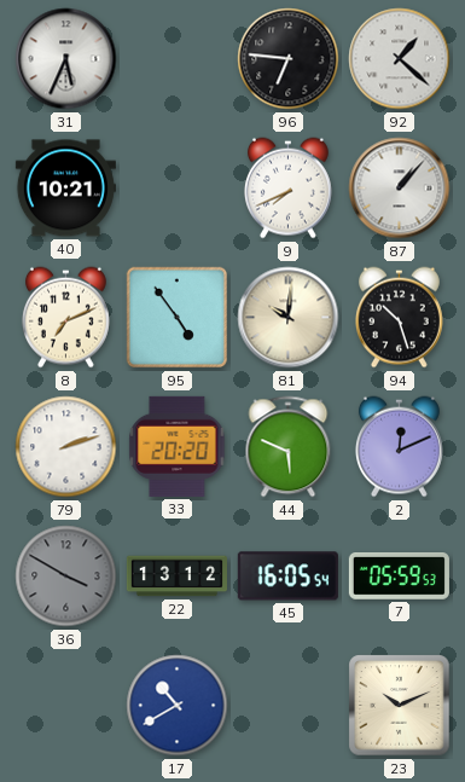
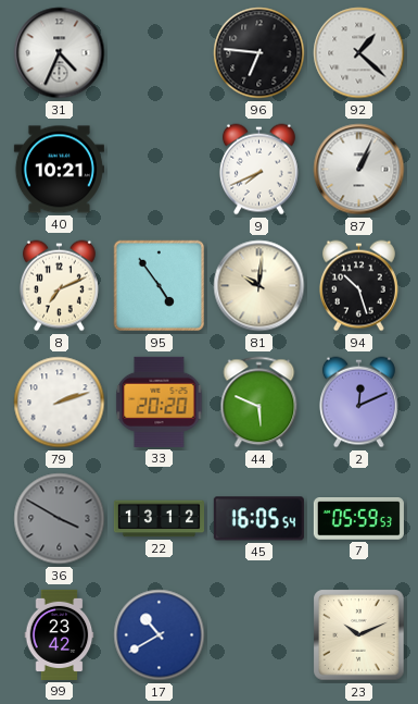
31: 5:34 -> 4:34 (60, 53)
87: 1:07 -> 1:04 (359, 170)
99: none -> 23:42 (60, 634)
